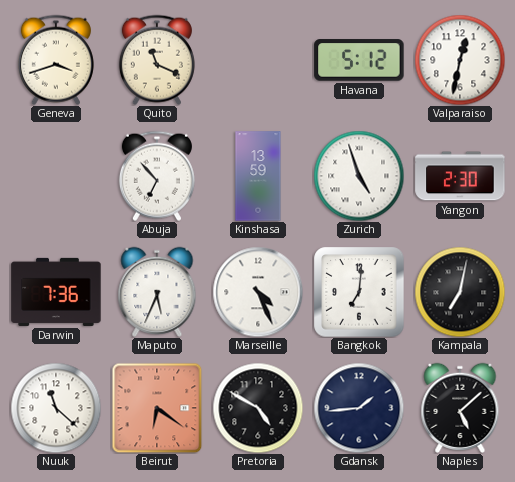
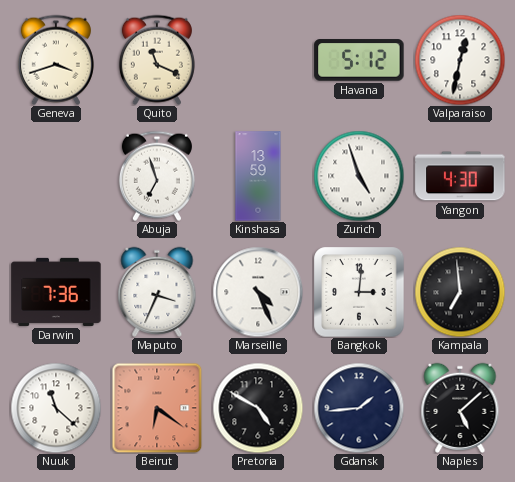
Abuja: 6:53 -> 6:57 (157, 176)
Yangon: 2:30 -> 4:30 (460, 176)
Maputo: 5:34 -> 3:34 (157, 292)
Bangkok: 7:01 -> 3:01 (359, 292)
Kampala: 7:02 -> 6:59 (460, 292)
